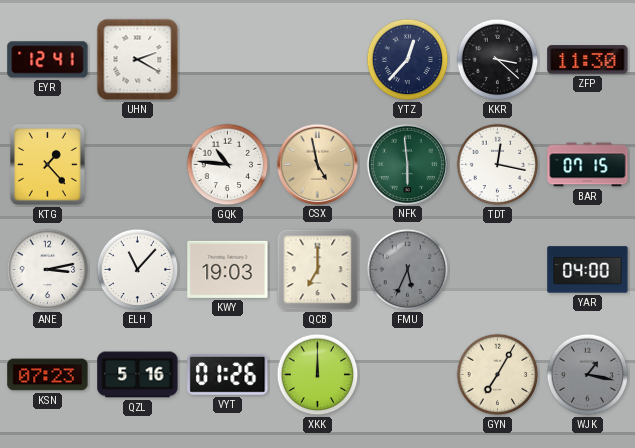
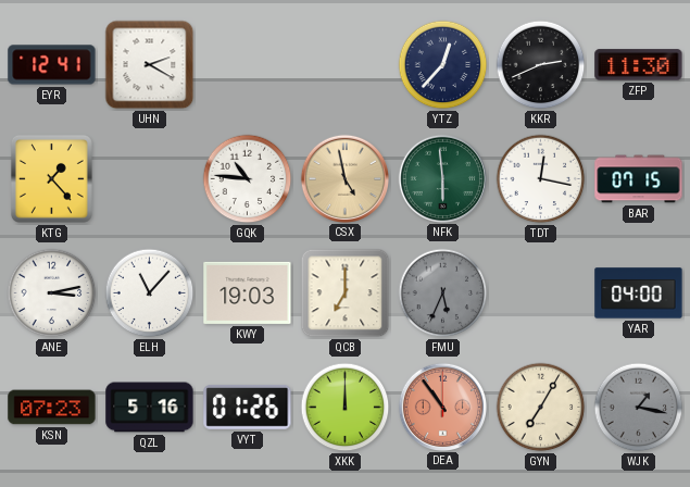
KKR: 3:22 -> 2:41 (541, 65)
DEA: none -> 10:54 (442, 407)
